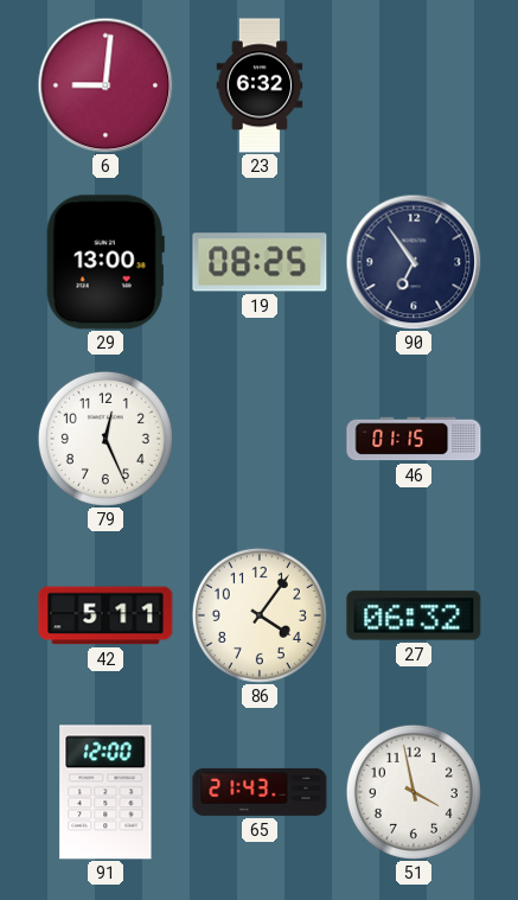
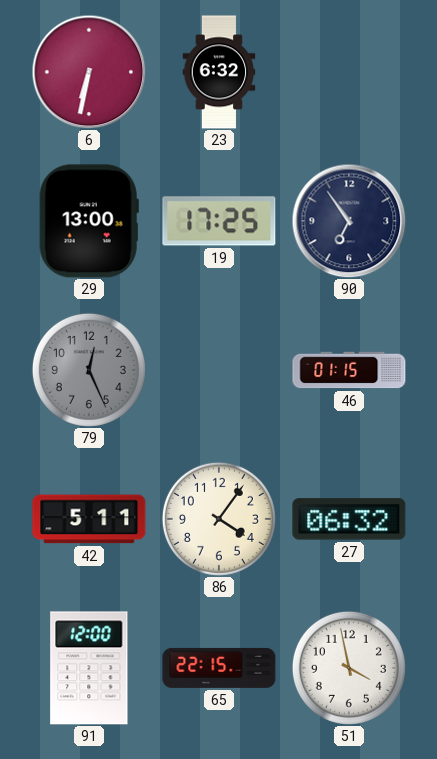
6: 9:01 -> 6:32 (89, 72)
19: 08:25 -> 17:25 (219, 221)
79 dial: white -> grey (89, 370)
65: 21:43 -> 22:15 (219, 668)
